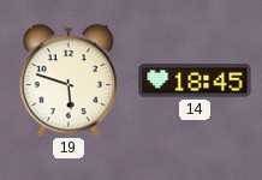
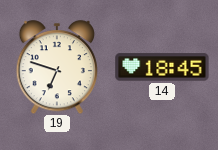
19: 5:48 -> 6:48 (57, 67)
